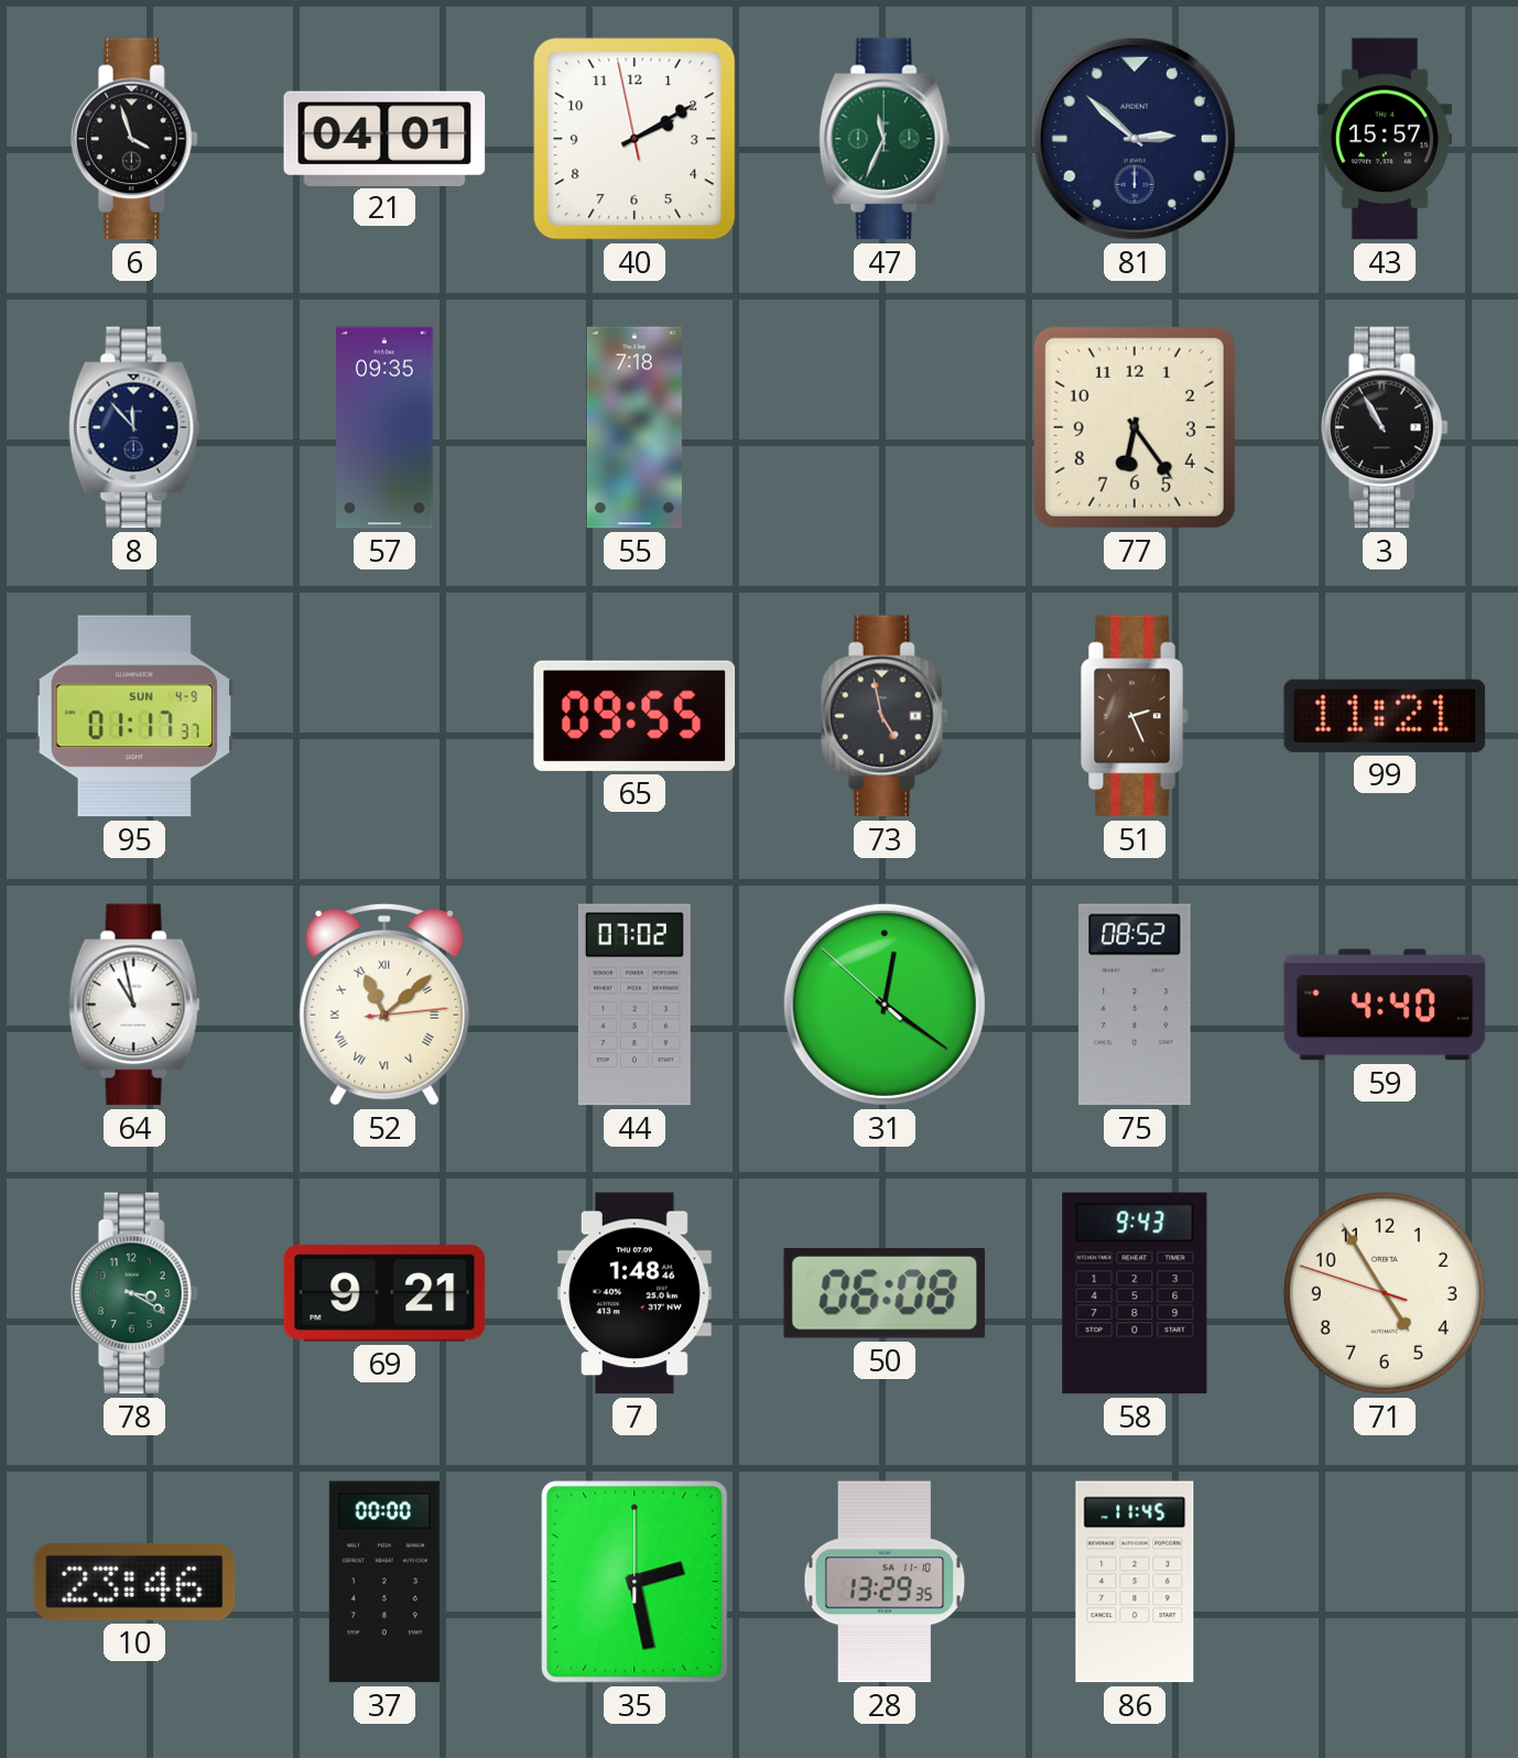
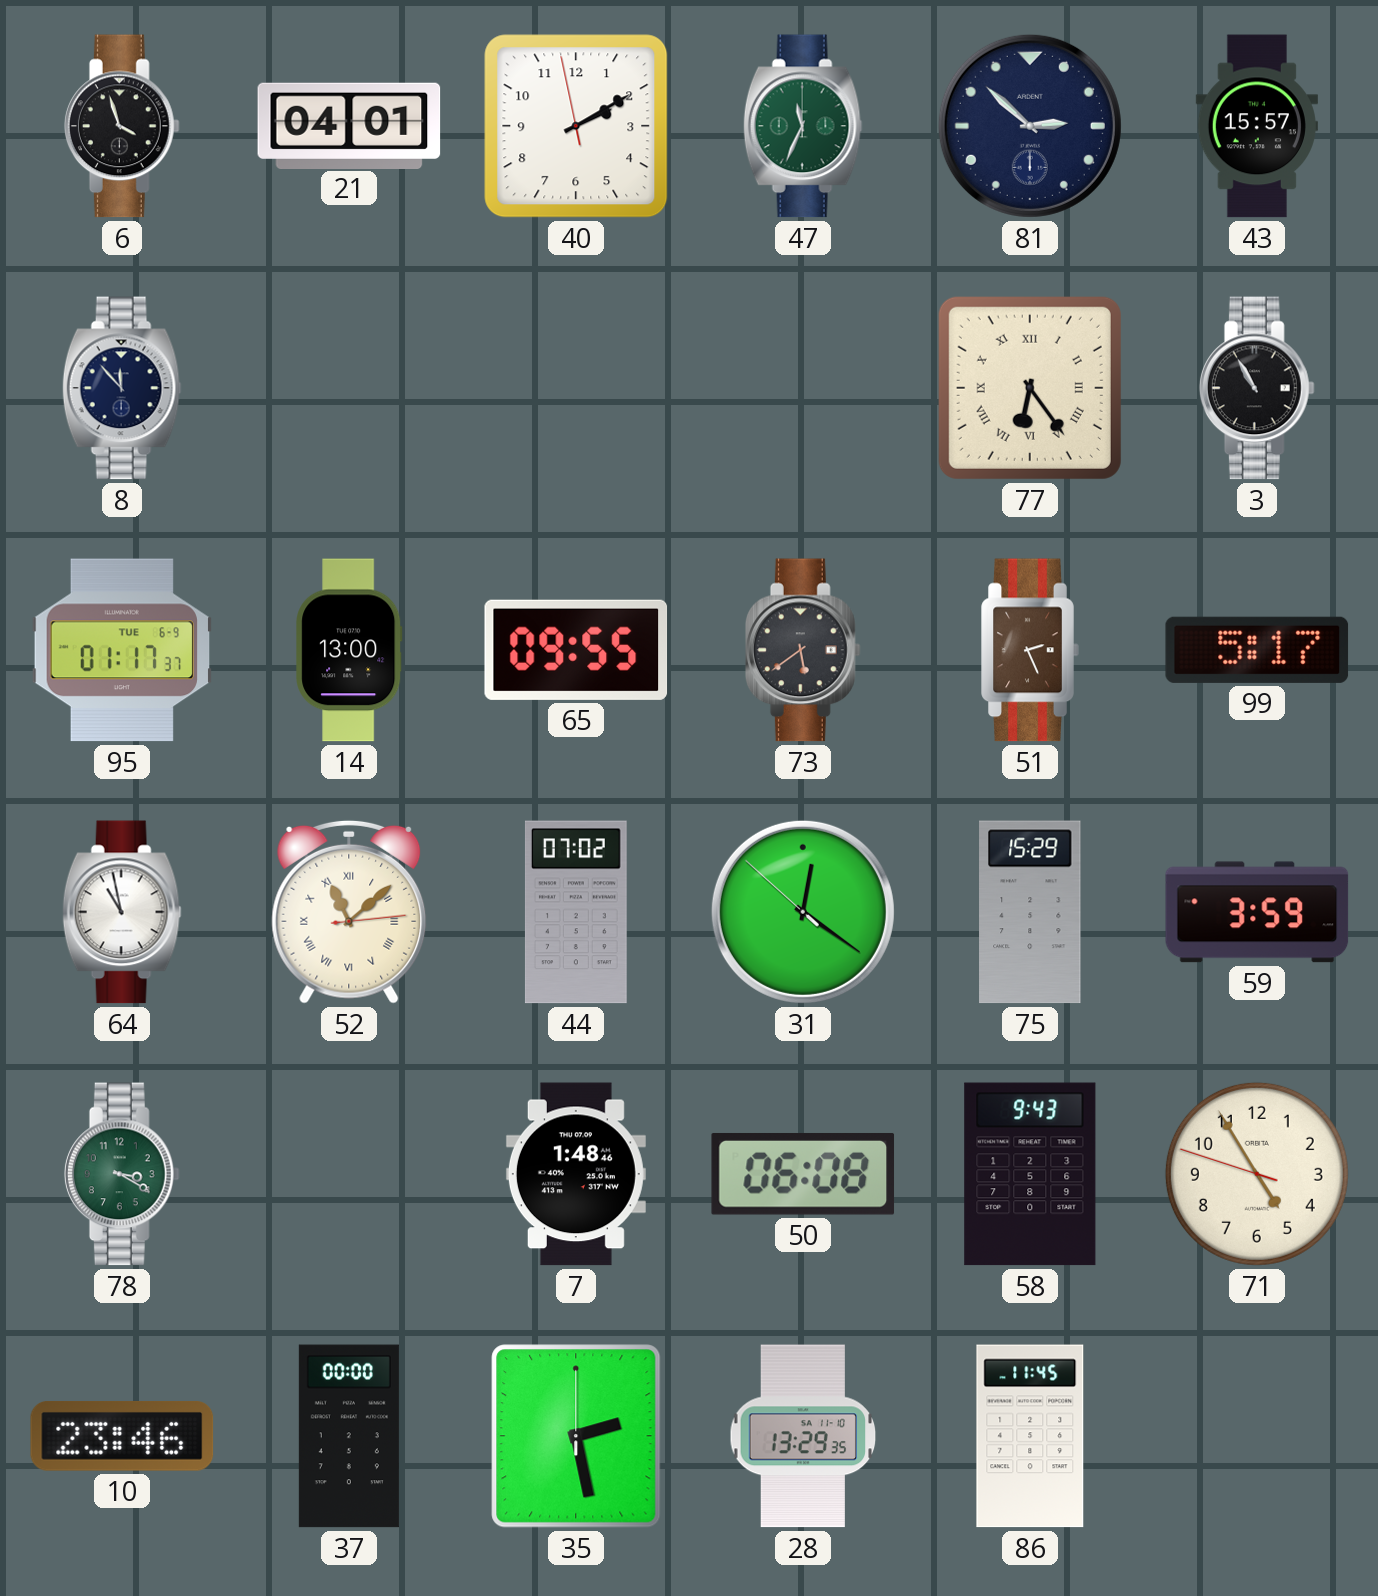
57: 09:35 -> none (384, 427)
55: 7:18 -> none (635, 427)
77 numerals: Arabic -> Roman (1030, 388)
95 date: SUN 4-9 -> TUE 6-9 (121, 650)
14: none -> 13:00 (349, 650)
73: 4:58 -> 5:39 (803, 650)
99: 11:21 -> 5:17 (1257, 650)
75: 08:52 -> 15:29 (1030, 912)
59: 4:40 -> 3:59 (1257, 912)
69: 9:21 -> none (384, 1293)
